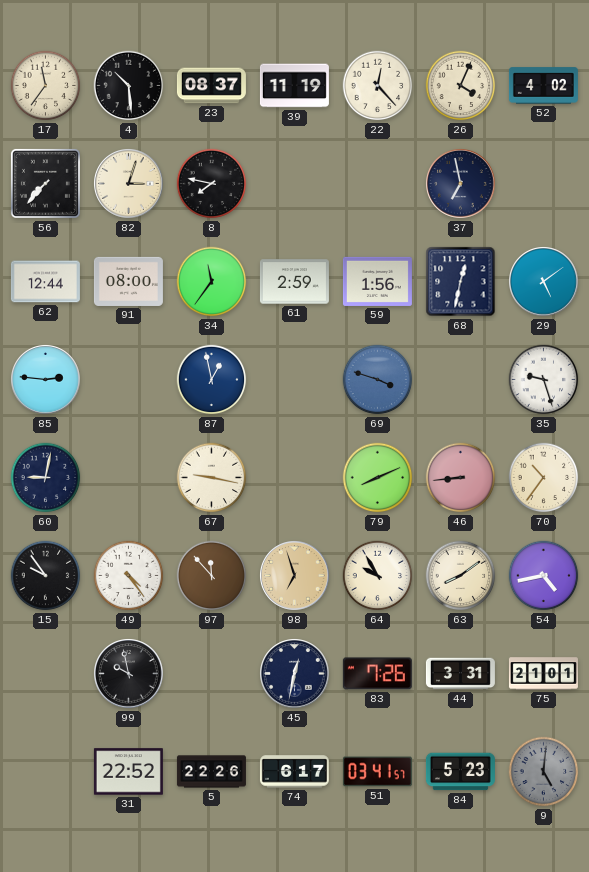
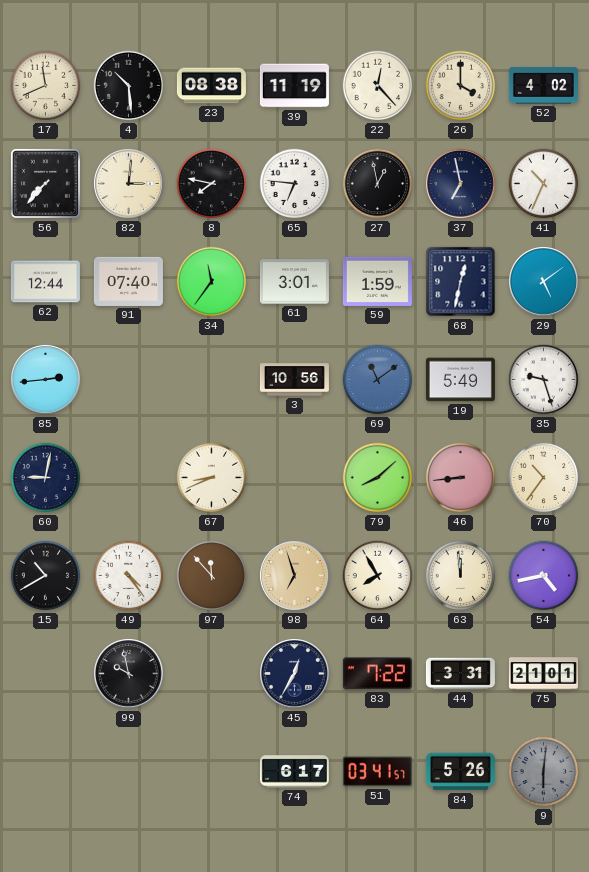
17: 11:36 -> 11:41 (46, 86)
23: 08:37 -> 08:38 (211, 86)
26: 4:04 -> 4:00 (461, 86)
82: 3:03 -> 3:01 (129, 184)
65: none -> 6:46 (295, 184)
27: none -> 12:58 (378, 184)
41: none -> 10:34 (544, 184)
91: 08:00 -> 07:40 (128, 281)
61: 2:59 -> 3:01 (294, 282)
59: 1:56 -> 1:59 (377, 281)
85: 2:46 -> 2:44 (46, 380)
87: 12:58 -> none (212, 380)
3: none -> 10:56 (294, 380)
69: 3:48 -> 11:09 (378, 380)
19: none -> 5:49 (460, 380)
67: 9:17 -> 8:41 (212, 478)
79: 8:11 -> 8:08 (378, 478)
15: 9:54 -> 10:40 (46, 576)
64: 9:55 -> 7:55 (378, 576)
63: 8:09 -> 11:59 (461, 576)
45: 12:32 -> 12:35 (295, 674)
83: 7:26 -> 7:22 (377, 674)
31: 22:52 -> none (128, 772)
5: 22:26 -> none (211, 772)
84: 5:23 -> 5:26 (460, 772)
9: 5:01 -> 6:01 (544, 772)
